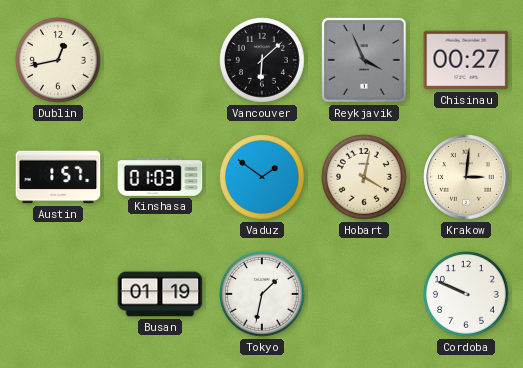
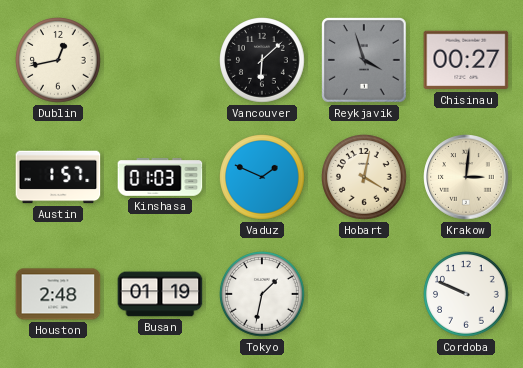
Reykjavik: 3:56 -> 3:57 (365, 61)
Vaduz: 1:51 -> 1:49 (263, 178)
Houston: none -> 2:48 (58, 294)
